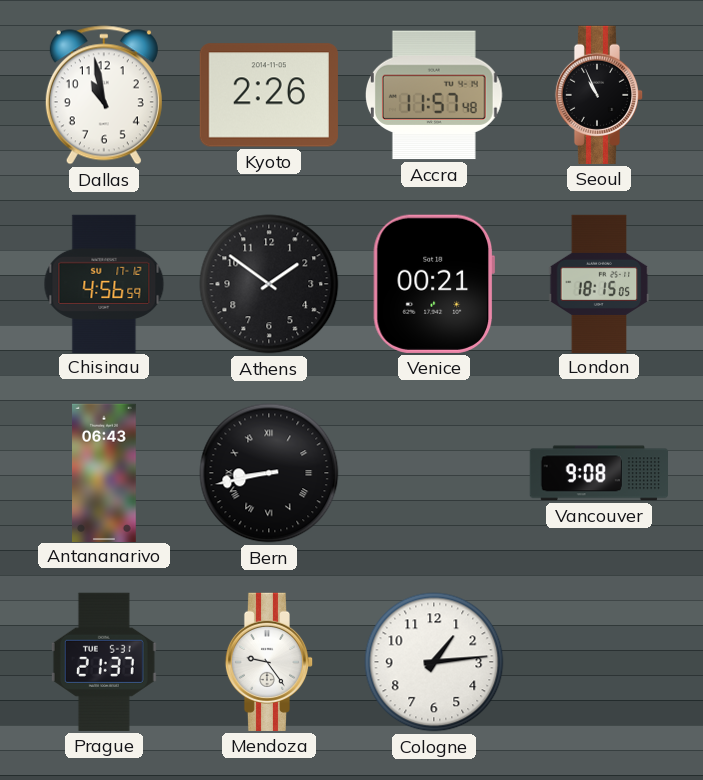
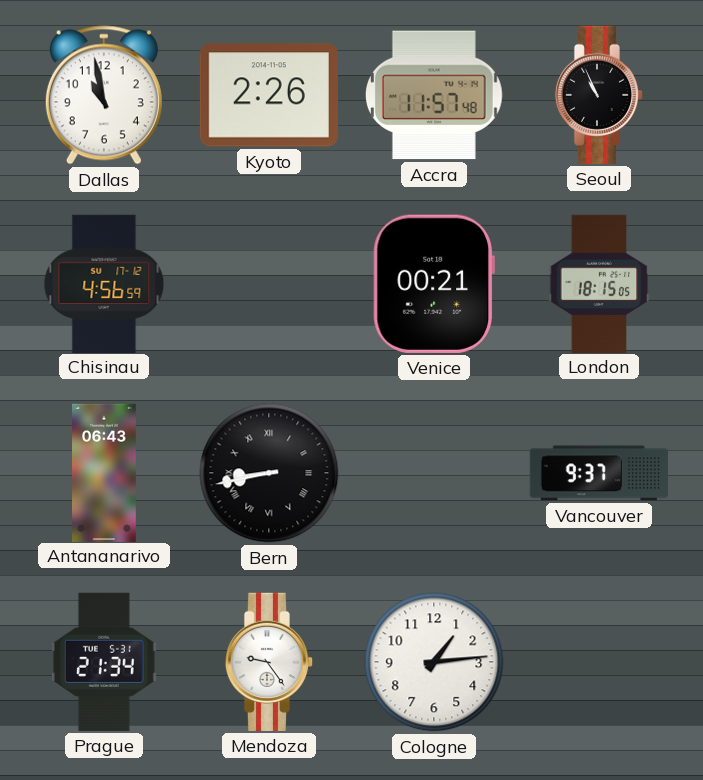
Athens: 1:51 -> none (269, 284)
Vancouver: 9:08 -> 9:37 (598, 473)
Prague: 21:37 -> 21:34 (104, 662)
